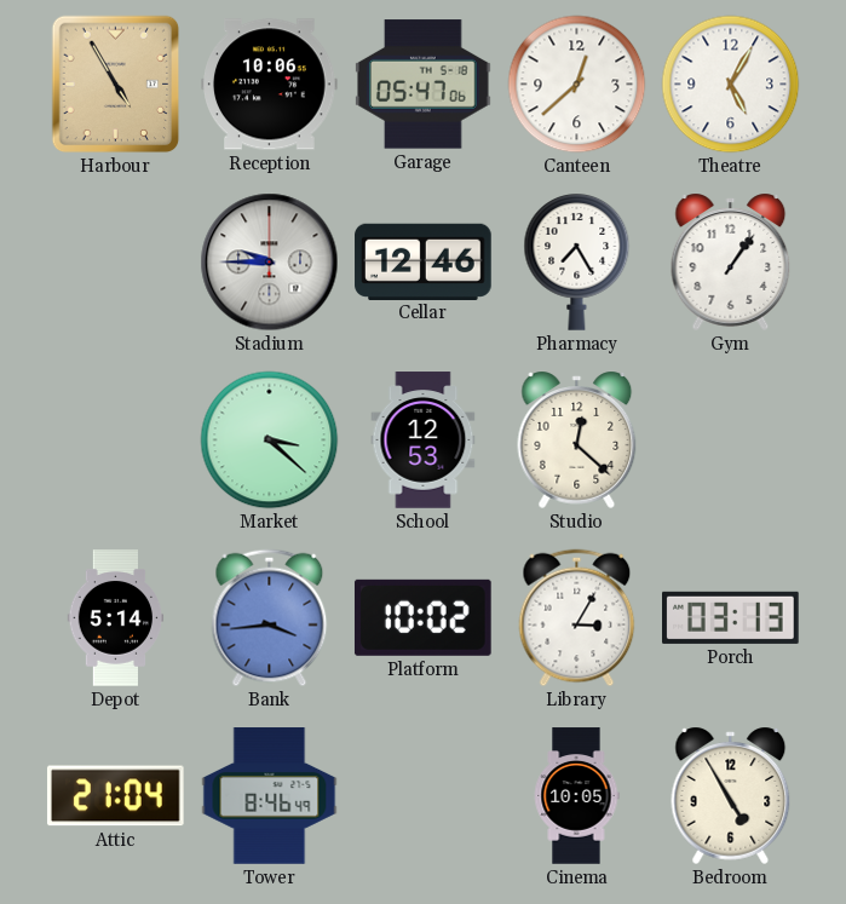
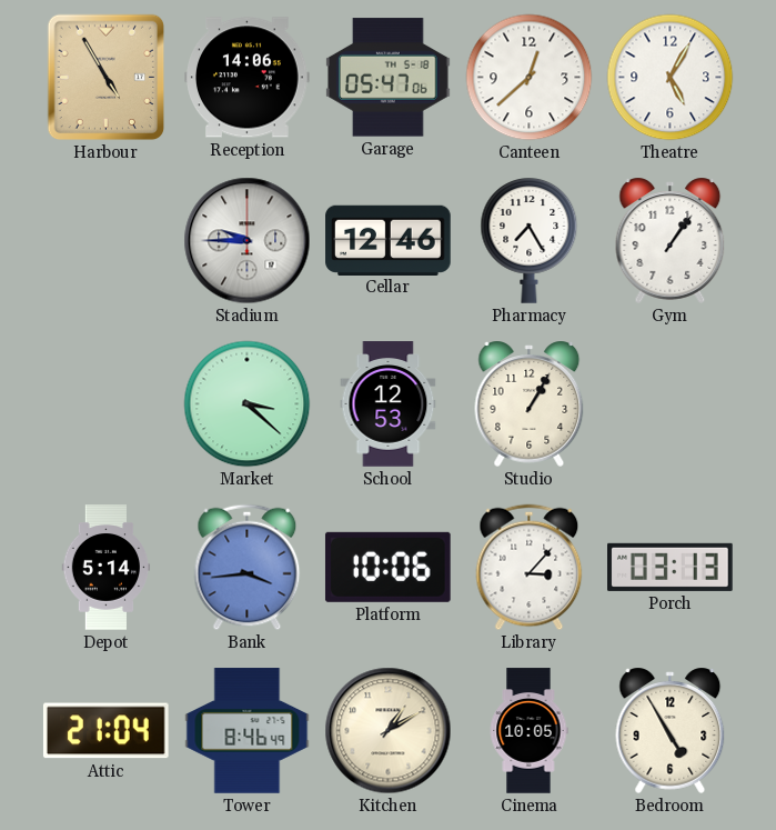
Reception: 10:06 -> 14:06 (248, 78)
Studio: 12:22 -> 1:05 (530, 403)
Platform: 10:02 -> 10:06 (387, 567)
Library: 3:05 -> 3:07 (530, 568)
Kitchen: none -> 1:10 (389, 731)
